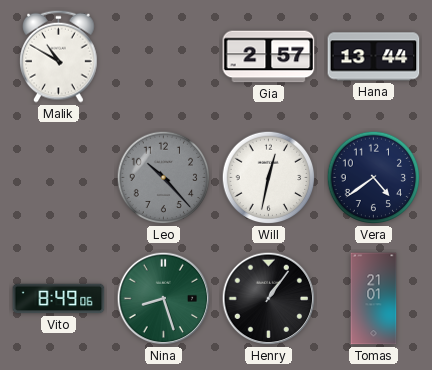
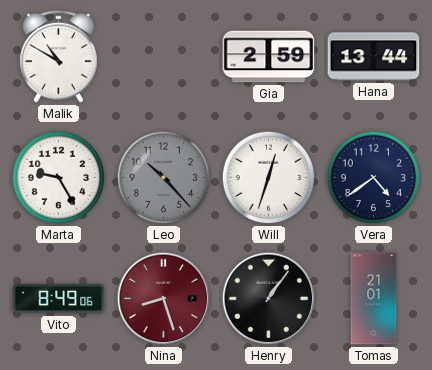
Gia: 2:57 -> 2:59 (269, 57)
Marta: none -> 9:25 (59, 178)
Will: 12:32 -> 12:33 (269, 178)
Nina dial: green -> burgundy (164, 299)
